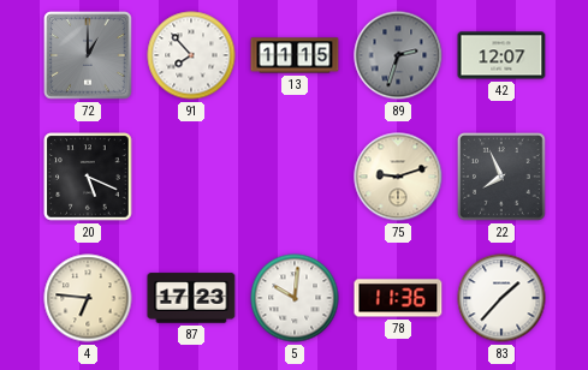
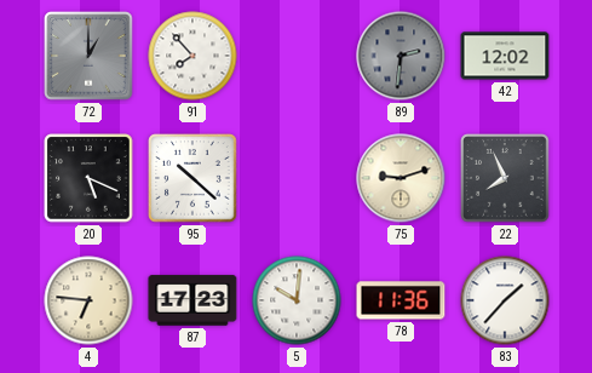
13: 11:15 -> none (295, 55)
89: 2:33 -> 2:31 (401, 56)
42: 12:07 -> 12:02 (505, 56)
95: none -> 10:22 (192, 178)
